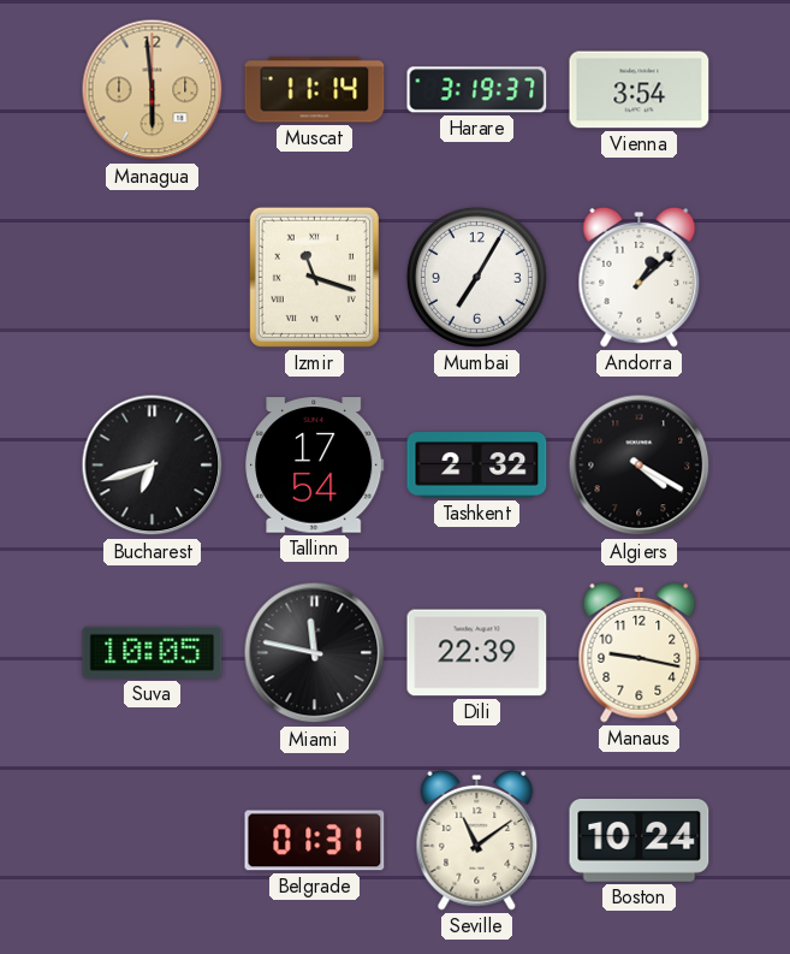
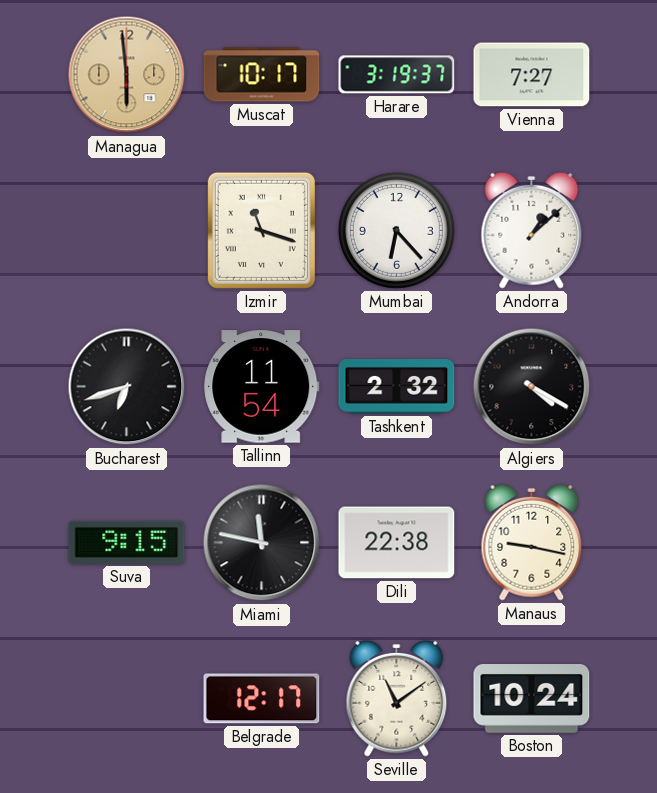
Muscat: 11:14 -> 10:17 (262, 75)
Vienna: 3:54 -> 7:27 (532, 75)
Mumbai: 7:05 -> 6:23 (396, 230)
Tallinn: 17:54 -> 11:54 (262, 387)
Suva: 10:05 -> 9:15 (127, 542)
Dili: 22:39 -> 22:38 (397, 543)
Belgrade: 01:31 -> 12:17 (262, 699)
